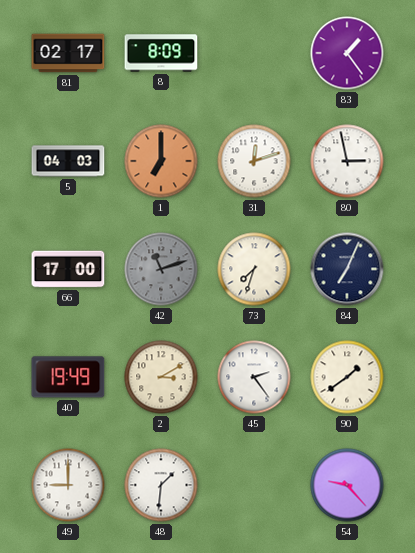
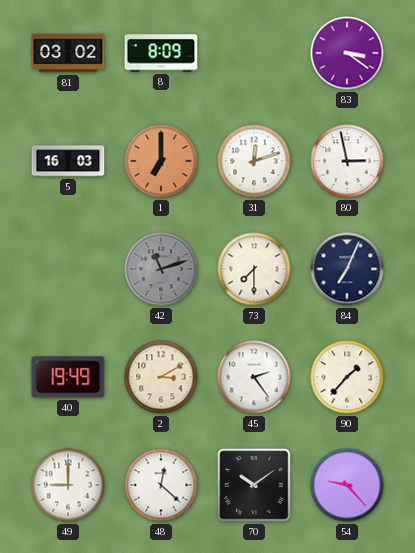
81: 02:17 -> 03:02 (68, 53)
83: 1:24 -> 3:21 (347, 53)
5: 04:03 -> 16:03 (68, 161)
66: 17:00 -> none (68, 269)
73: 7:33 -> 7:30 (254, 269)
90: 1:39 -> 1:37 (347, 377)
48: 1:31 -> 12:22 (161, 485)
70: none -> 10:09 (254, 485)
